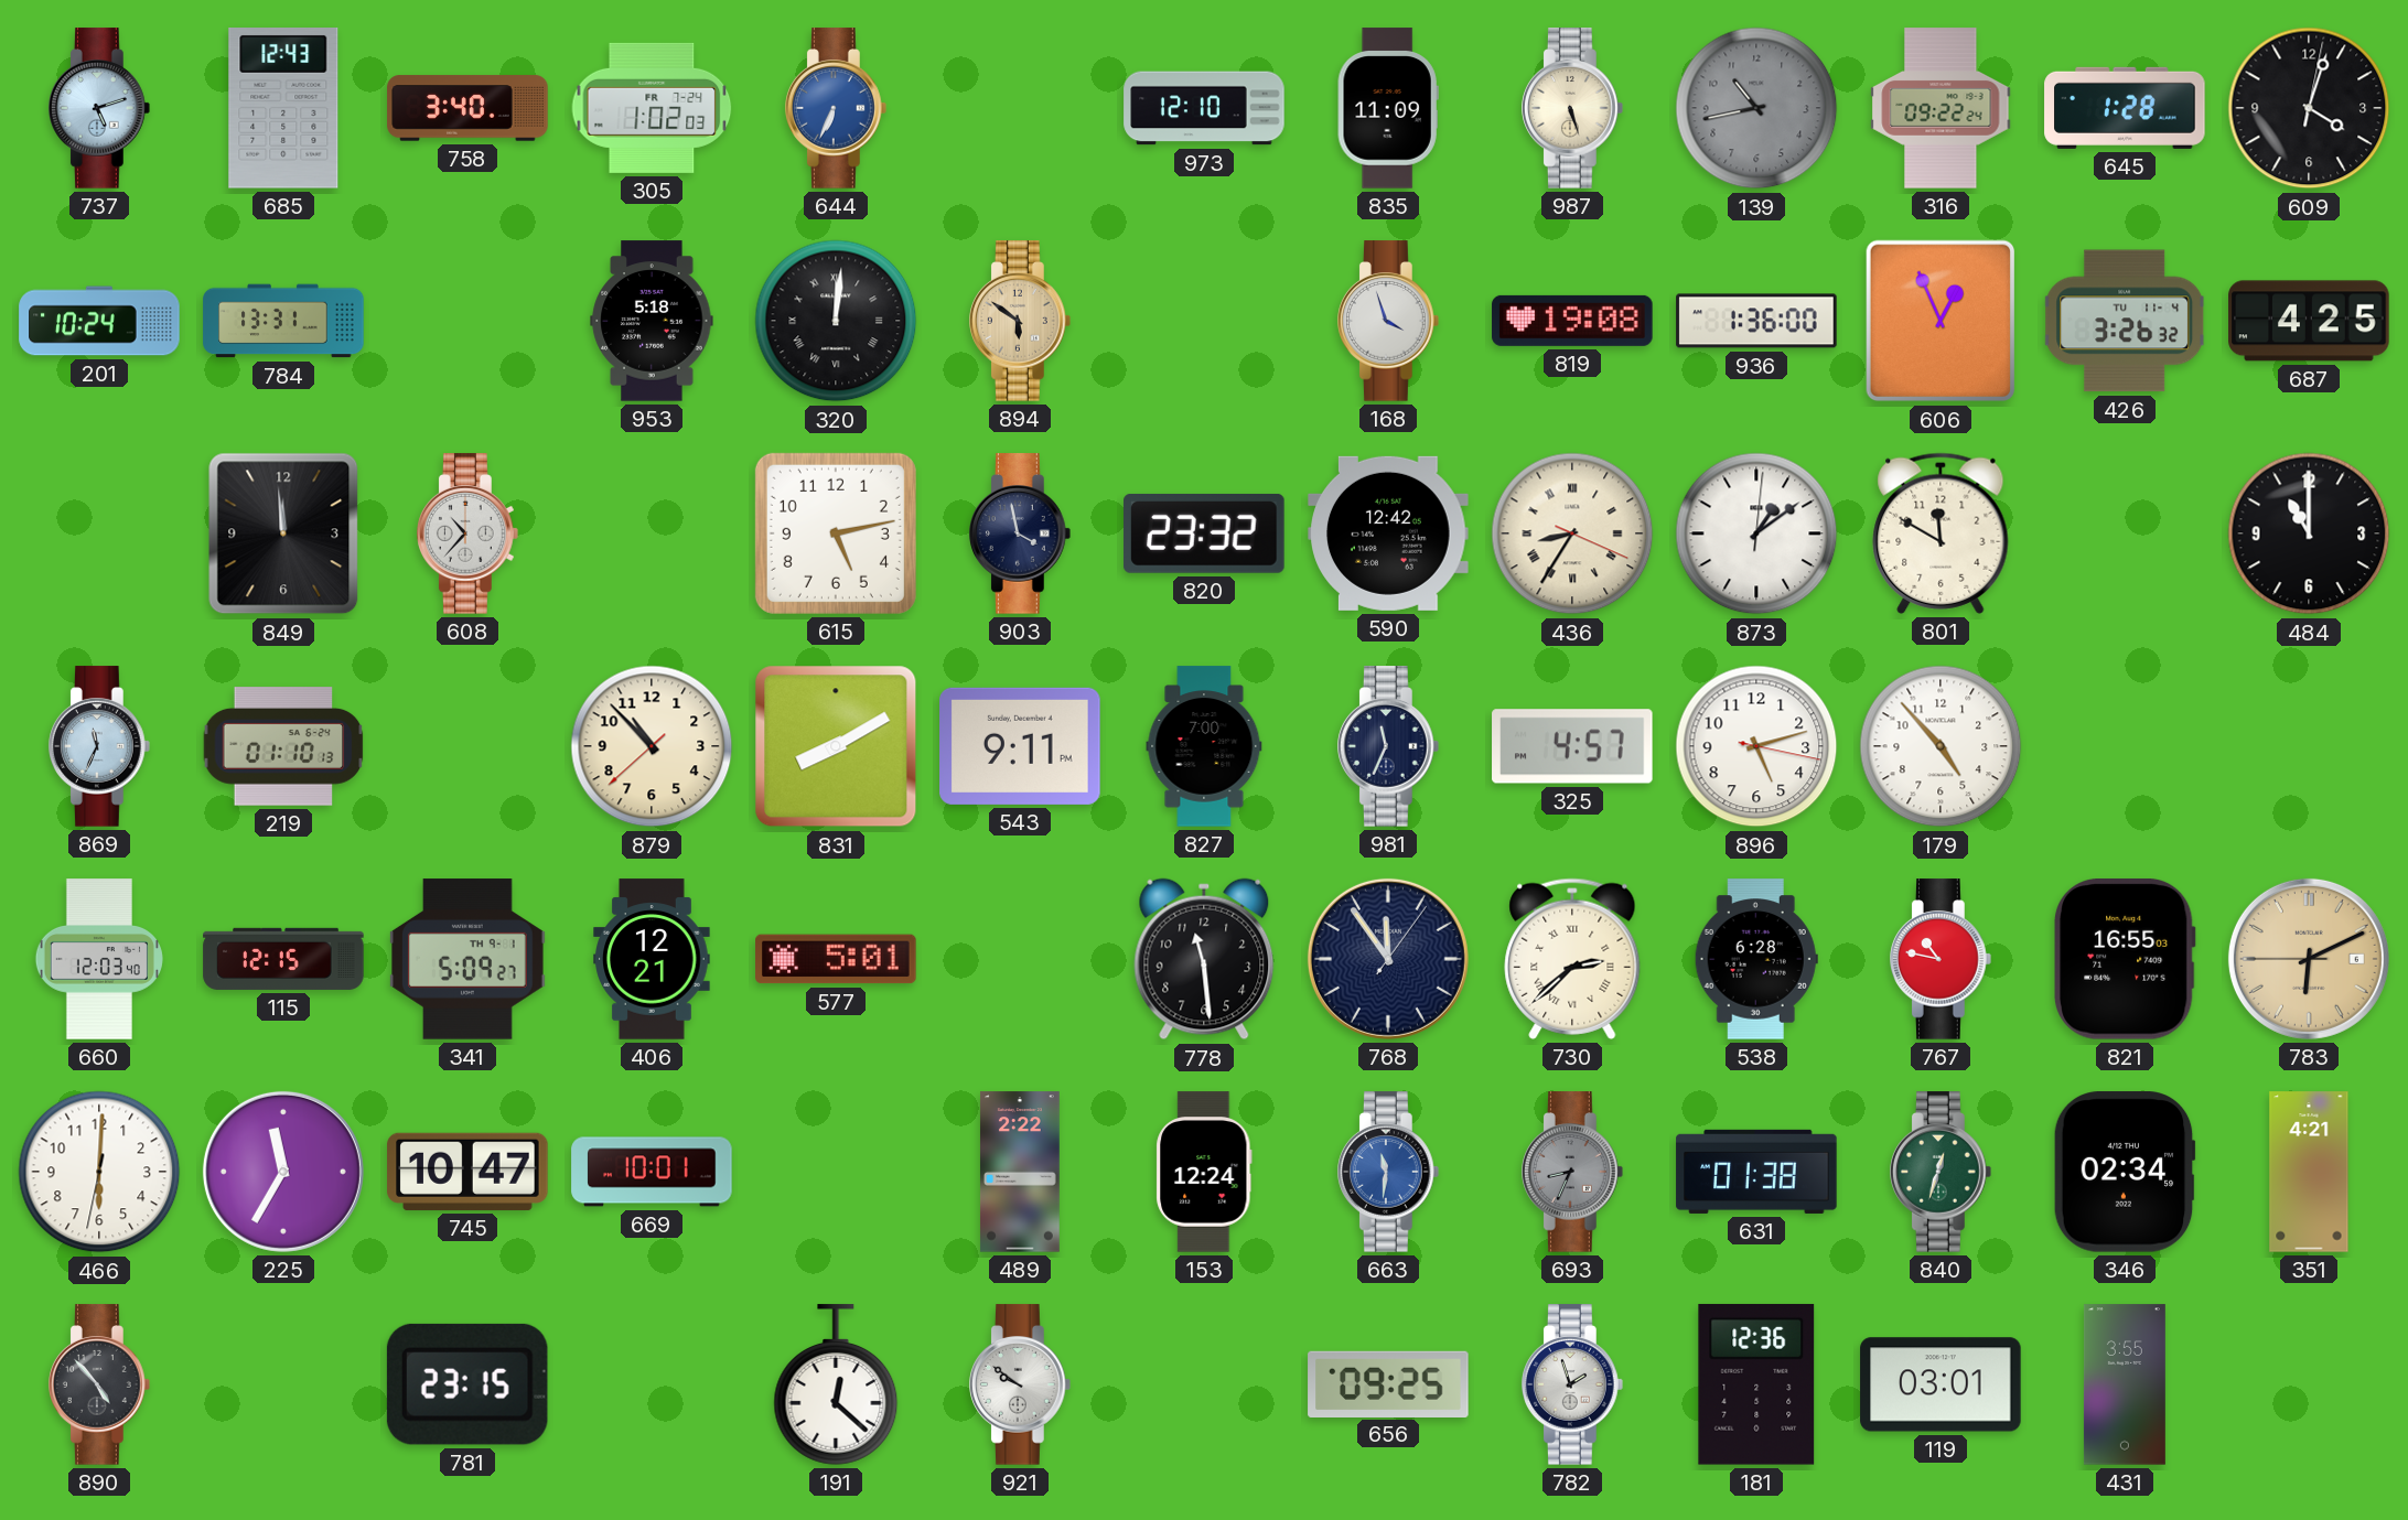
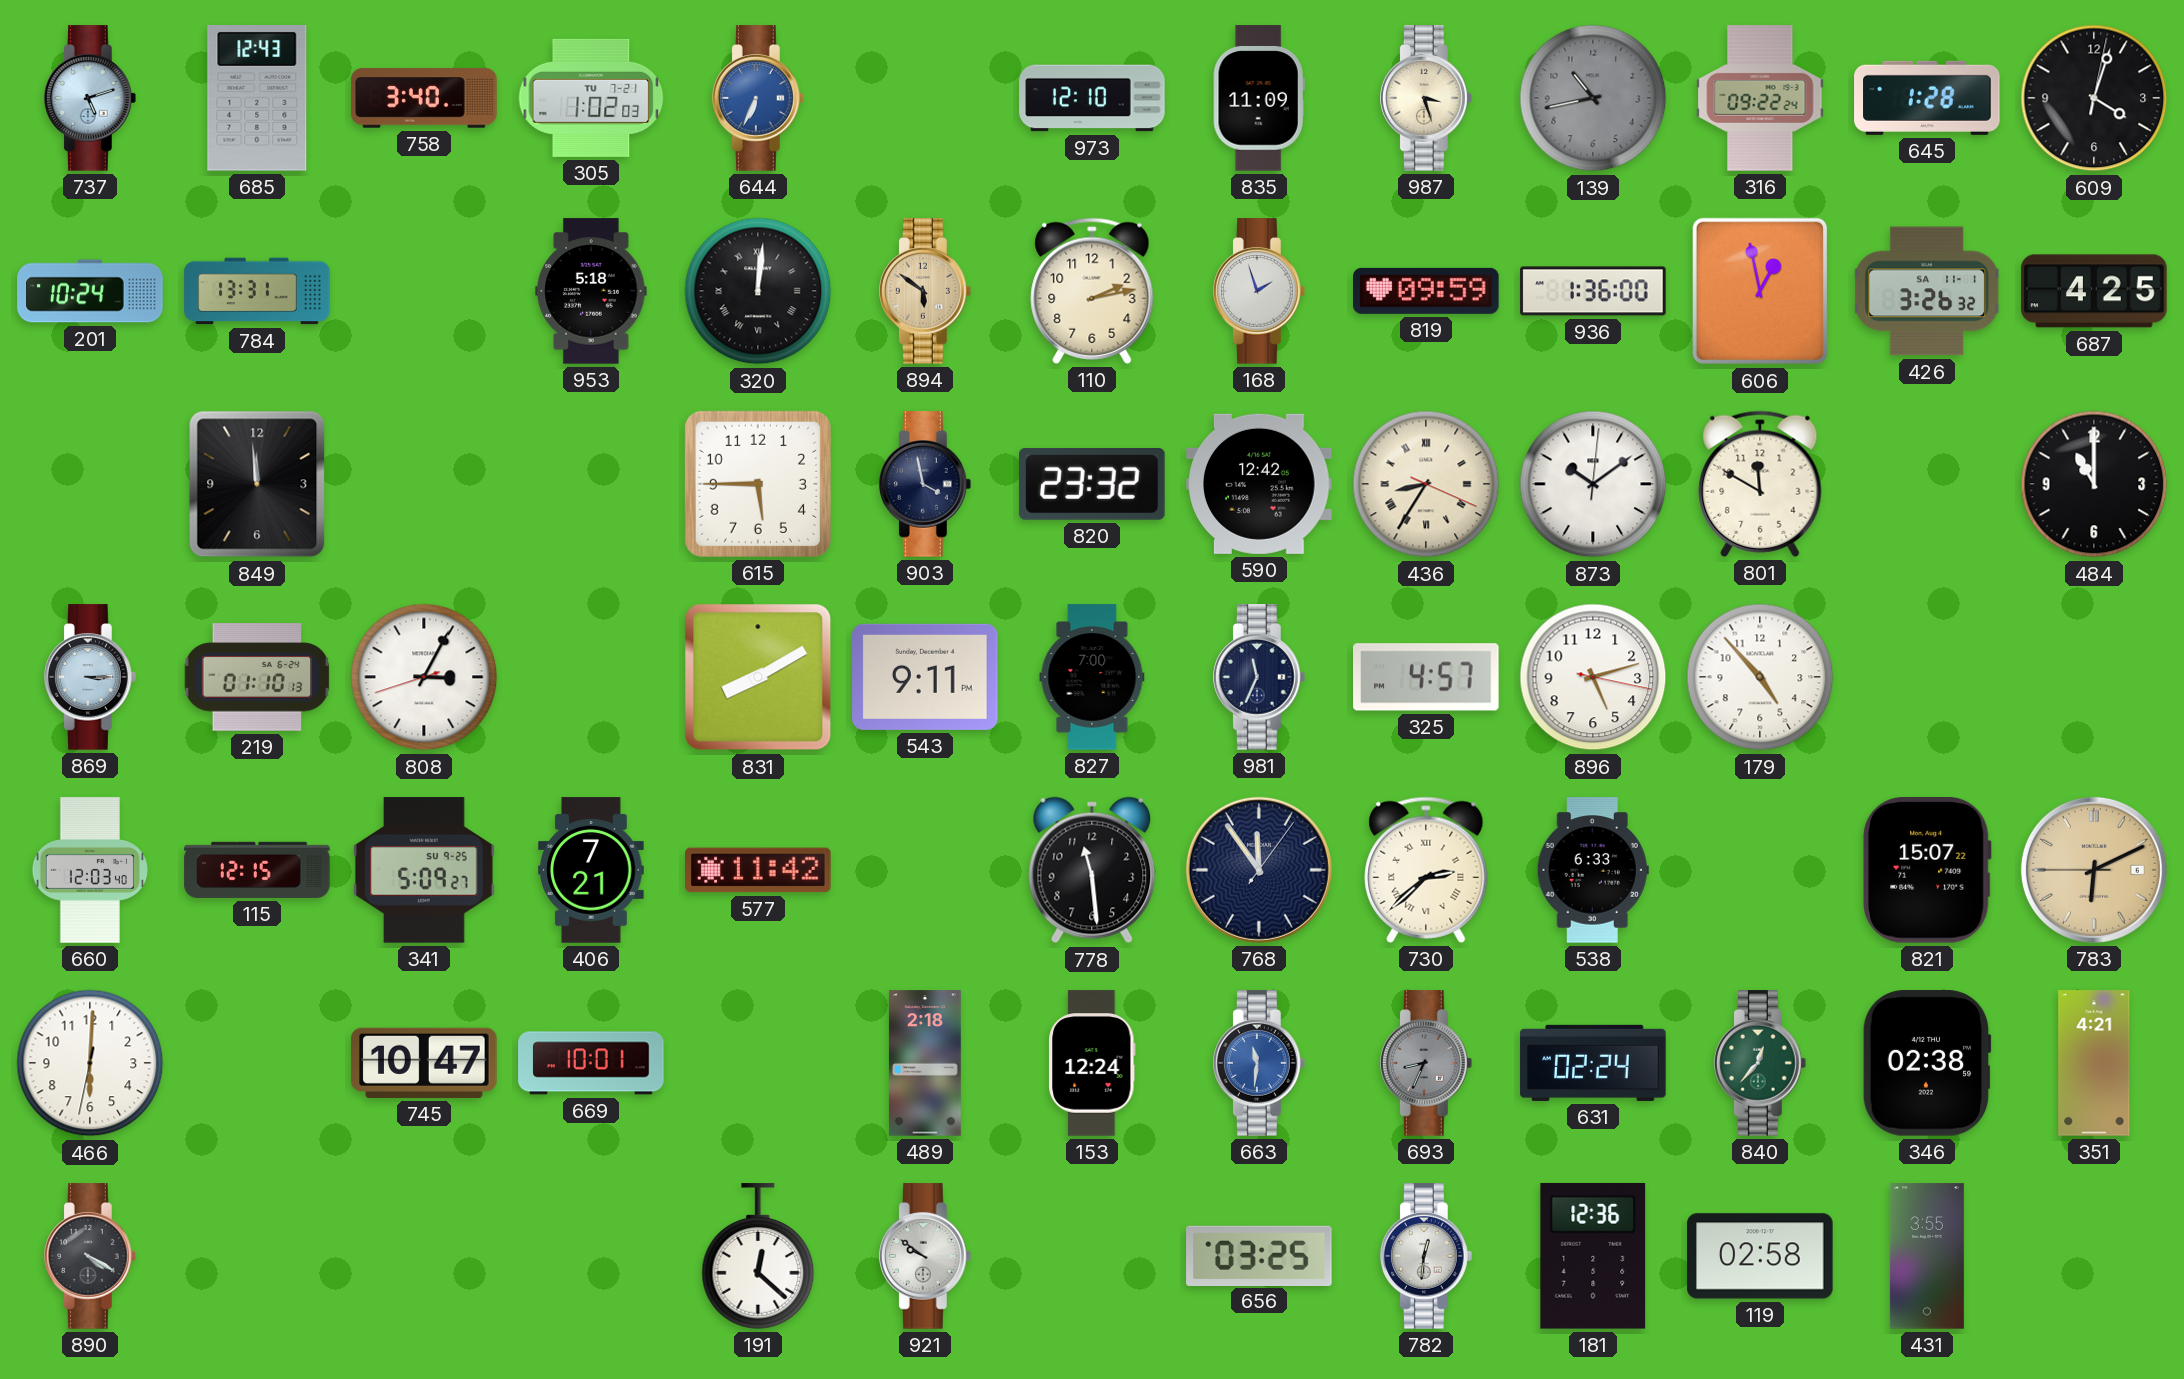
305 date: FR 7-24 -> TU 7-21 (591, 98)
987: 5:27 -> 3:27 (1427, 98)
110: none -> 2:13 (1092, 291)
168: 3:57 -> 1:57 (1260, 291)
819: 19:08 -> 09:59 (1426, 291)
606: 12:56 -> 12:58 (1759, 291)
426 date: TU 11-4 -> SA 11-1 (1927, 291)
608: 10:37 -> none (469, 533)
615: 5:13 -> 5:45 (758, 484)
873: 1:09 -> 10:09 (1593, 484)
869: 11:34 -> 3:15 (91, 677)
808: none -> 3:04 (424, 677)
879: 10:52 -> none (652, 746)
341 date: TH 9-1 -> SU 9-25 (425, 870)
406: 12:21 -> 7:21 (591, 870)
577: 5:01 -> 11:42 (758, 870)
538: 6:28 -> 6:33 (1593, 870)
767: 10:47 -> none (1942, 959)
821: 16:55 -> 15:07 (1927, 871)
225: 11:35 -> none (283, 1172)
489: 2:22 -> 2:18 (925, 1063)
631: 01:38 -> 02:24 (1593, 1063)
840: 12:33 -> 12:37 (1761, 1063)
346: 02:34 -> 02:38 (1927, 1063)
890: 4:53 -> 4:20 (91, 1256)
781: 23:15 -> none (467, 1384)
656: 09:25 -> 03:25 (1259, 1255)
782: 1:57 -> 12:31 (1427, 1256)
119: 03:01 -> 02:58 (1760, 1256)
